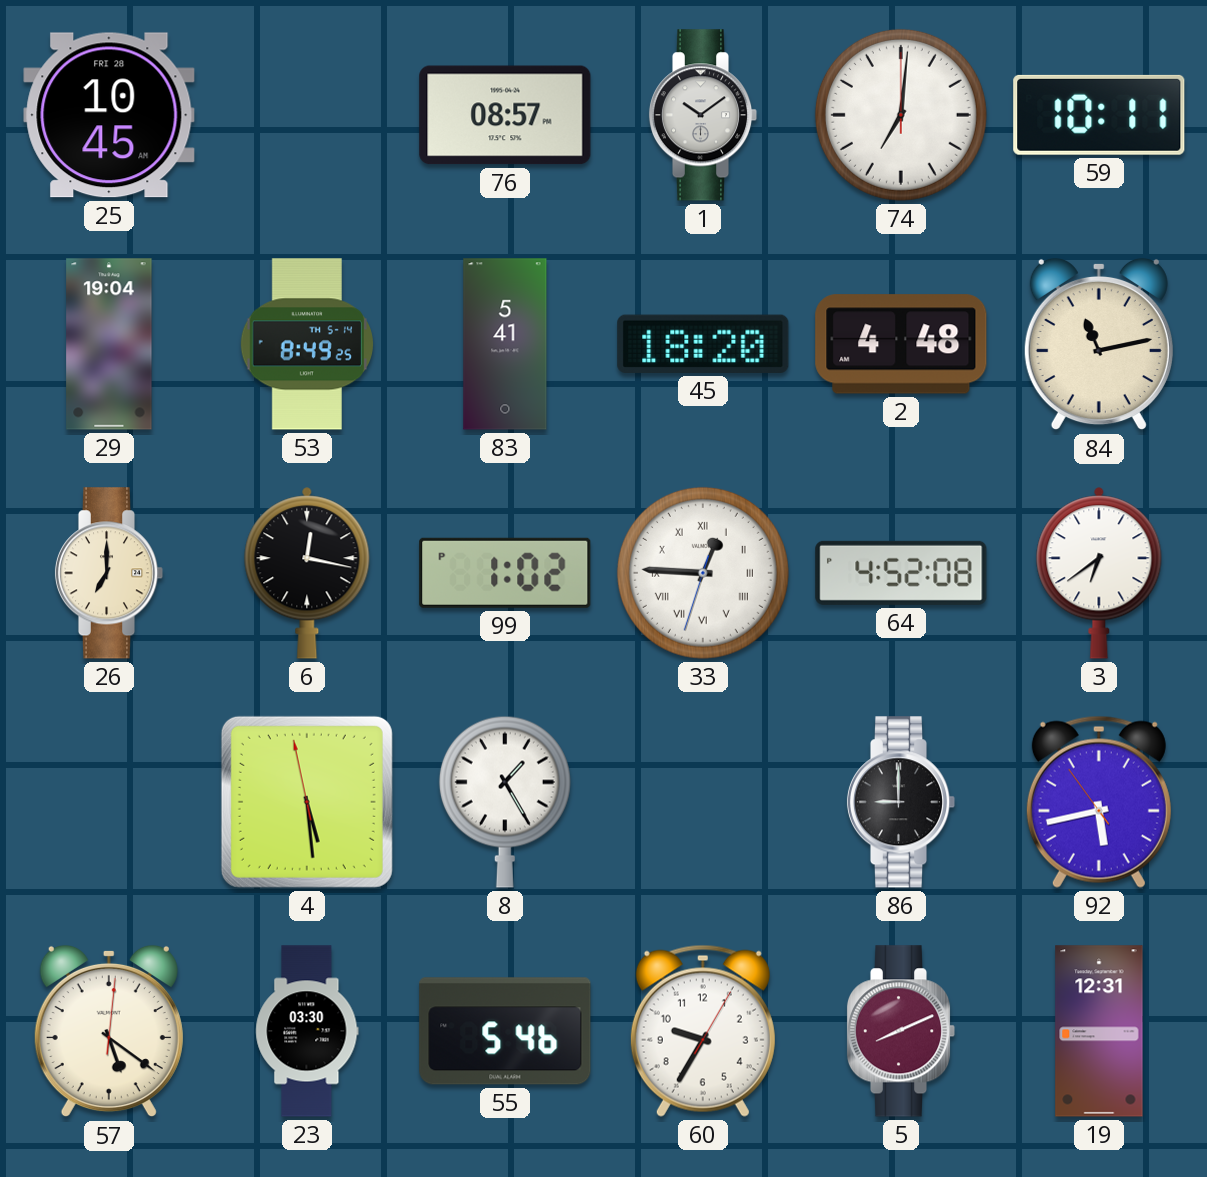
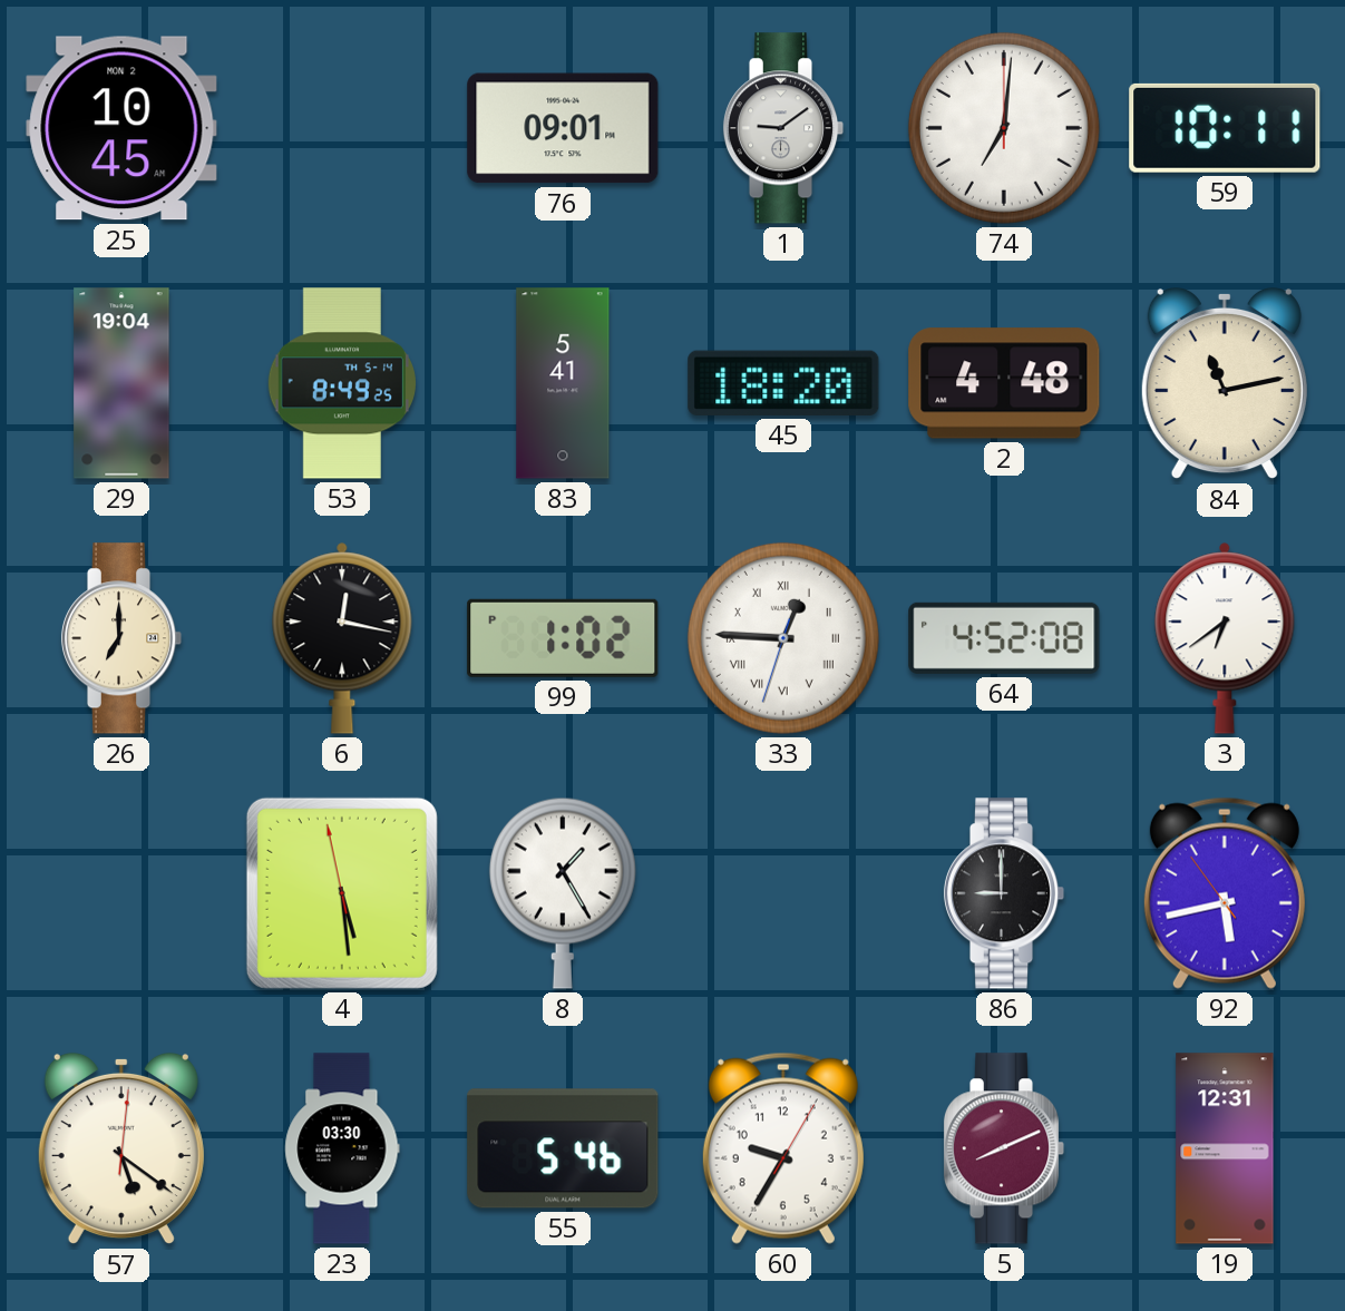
25 date: FRI 28 -> MON 2 (121, 128)
76: 08:57 -> 09:01 (563, 128)
1: 10:09 -> 9:09 (783, 128)
